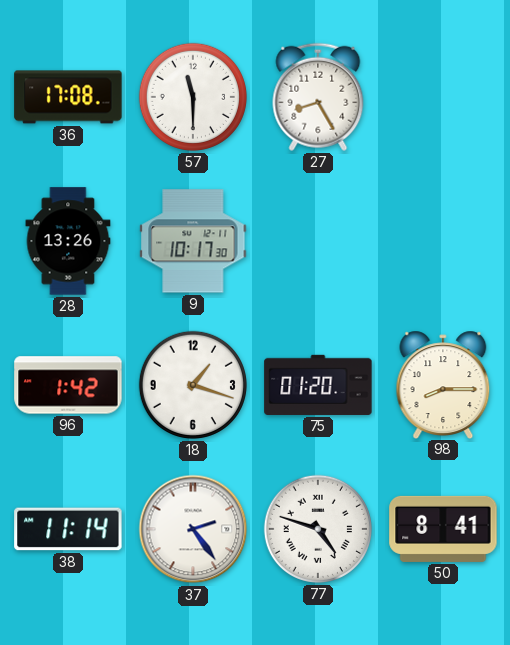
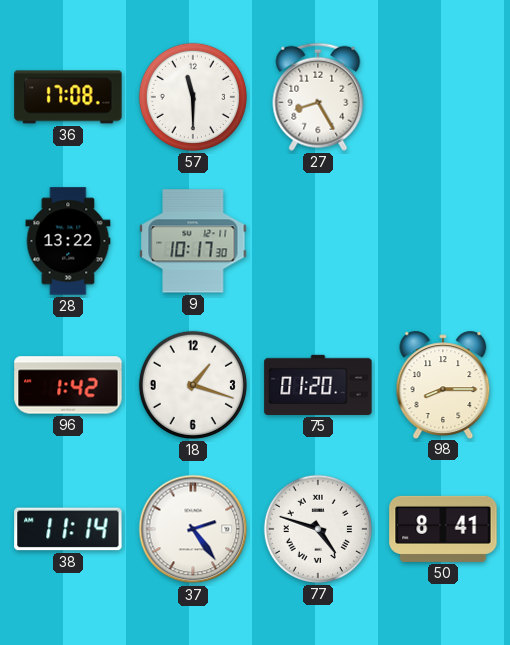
28: 13:26 -> 13:22 (68, 241)
